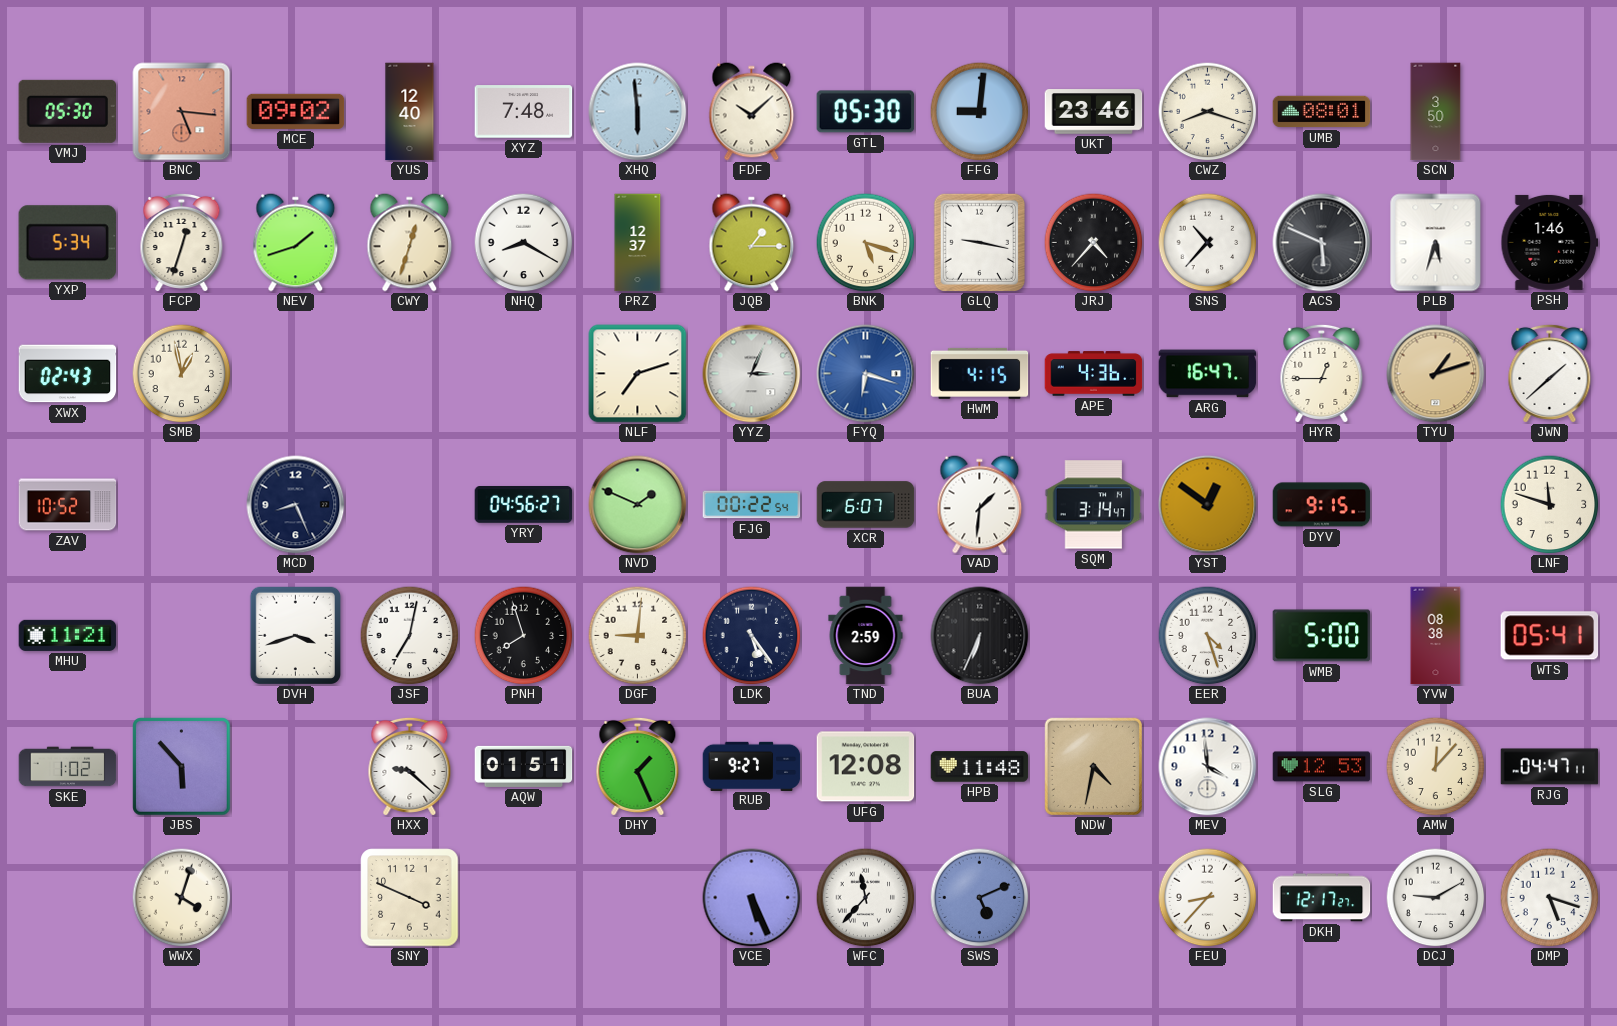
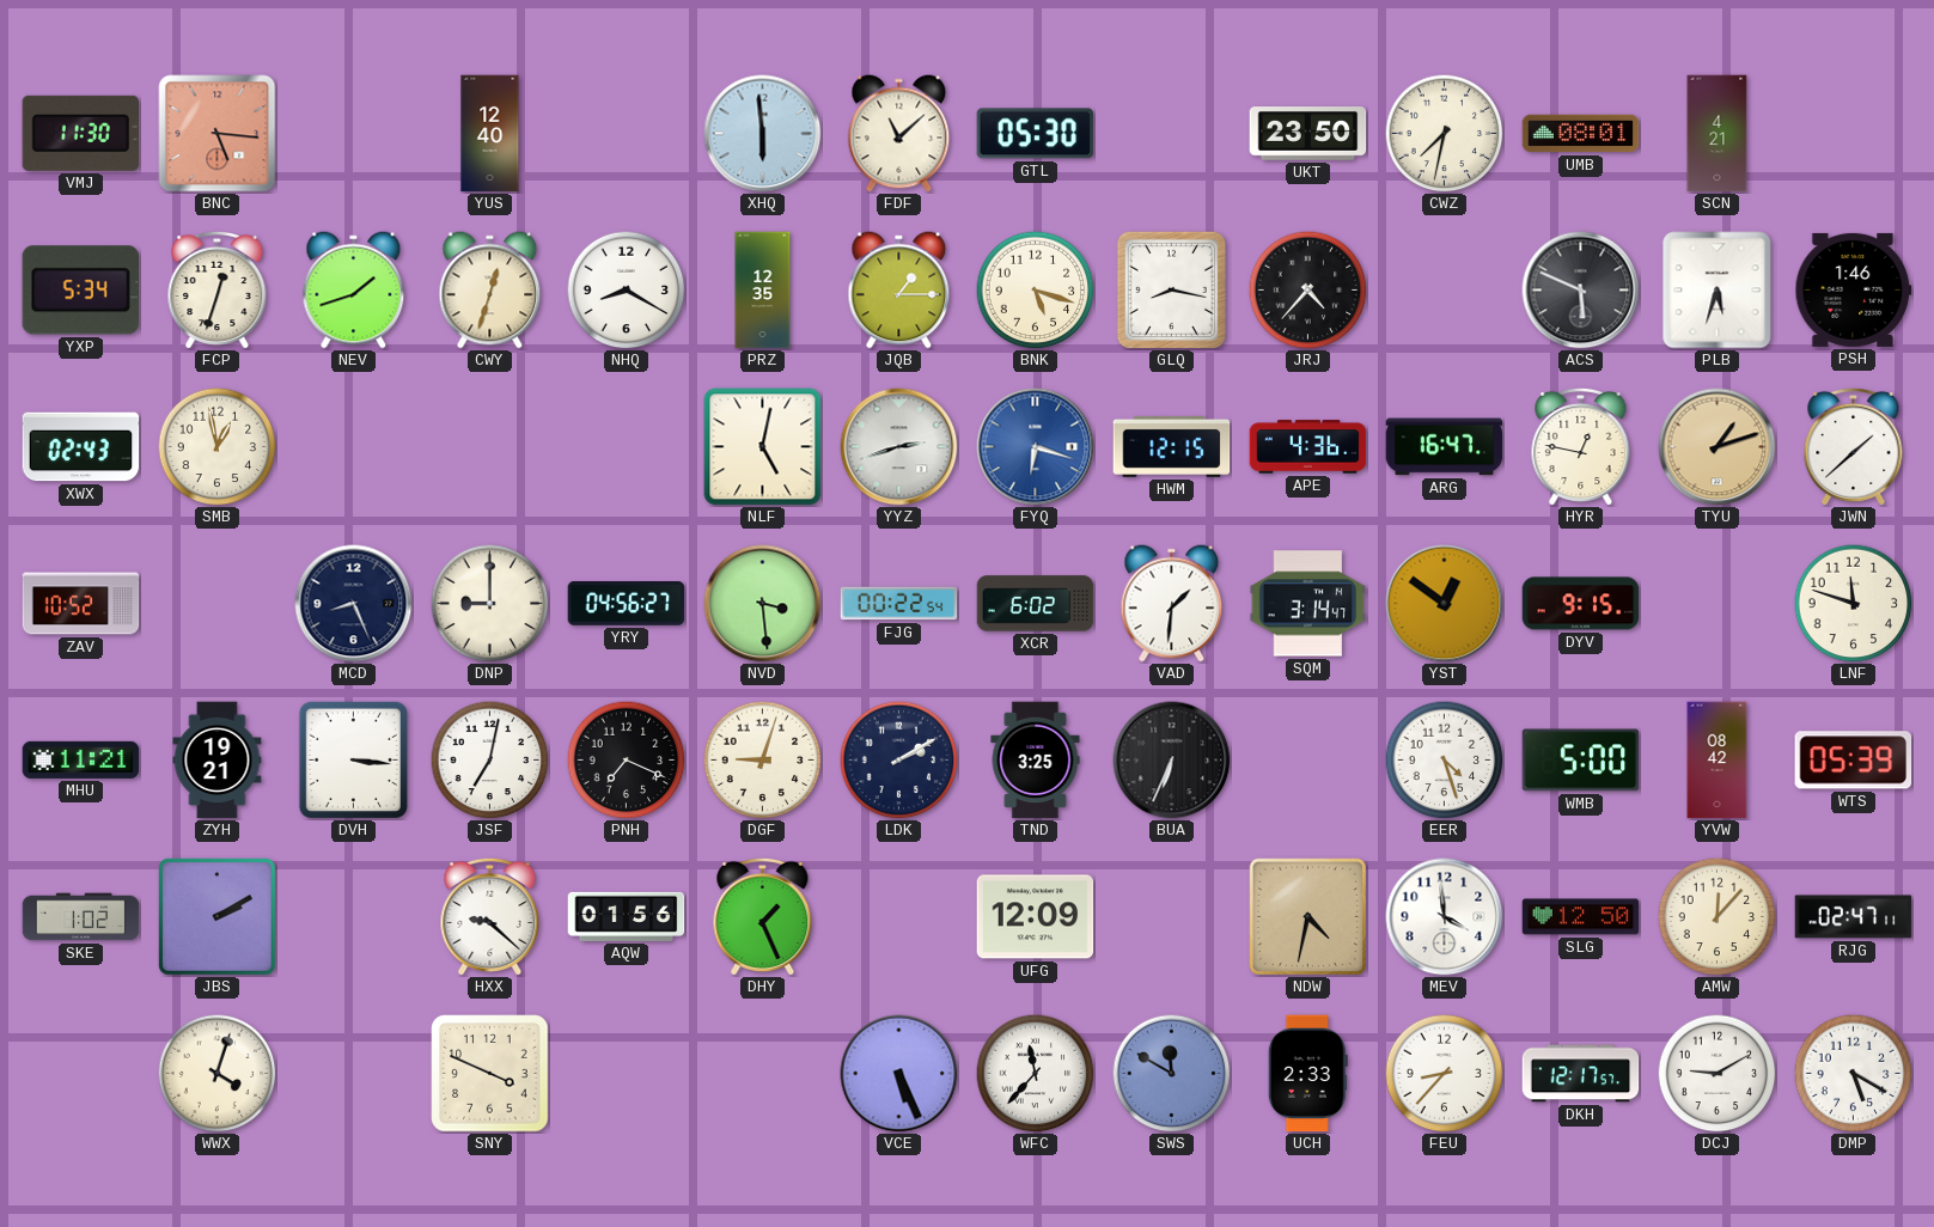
VMJ: 05:30 -> 11:30 (80, 133)
MCE: 09:02 -> none (296, 111)
XYZ: 7:48 -> none (524, 112)
FDF: 10:08 -> 11:08 (899, 134)
FFG: 9:01 -> none (980, 112)
UKT: 23:46 -> 23:50 (1308, 134)
CWZ: 8:18 -> 7:32 (1445, 134)
SCN: 3:50 -> 4:21 (1718, 134)
PRZ: 12:37 -> 12:35 (763, 291)
GLQ: 9:17 -> 8:17 (1171, 289)
SNS: 10:37 -> none (1208, 243)
NLF: 7:12 -> 5:02 (763, 447)
YYZ: 3:04 -> 2:42 (899, 447)
HWM: 4:15 -> 12:15 (1172, 446)
HYR: 12:45 -> 12:47 (1581, 446)
DNP: none -> 9:00 (490, 604)
NVD: 1:49 -> 3:29 (763, 604)
XCR: 6:07 -> 6:02 (1036, 604)
ZYH: none -> 19:21 (218, 761)
DVH: 3:42 -> 3:16 (353, 759)
PNH: 7:57 -> 7:19 (627, 761)
DGF: 9:01 -> 9:03 (763, 761)
LDK: 5:24 -> 2:10 (899, 761)
TND: 2:59 -> 3:25 (1036, 761)
YVW: 08:38 -> 08:42 (1718, 761)
WTS: 05:41 -> 05:39 (1854, 761)
JBS: 5:53 -> 2:10 (218, 917)
AQW: 01:51 -> 01:56 (627, 916)
RUB: 9:27 -> none (752, 766)
UFG: 12:08 -> 12:09 (1036, 917)
HPB: 11:48 -> none (980, 767)
SLG: 12:53 -> 12:50 (1581, 917)
RJG: 04:47 -> 02:47 (1854, 917)
SWS: 5:11 -> 11:50 (1172, 1074)
UCH: none -> 2:33 (1307, 1074)
DKH: 12:17:27 -> 12:17:57 (1581, 1074)
DMP: 5:18 -> 5:20 (1854, 1074)
